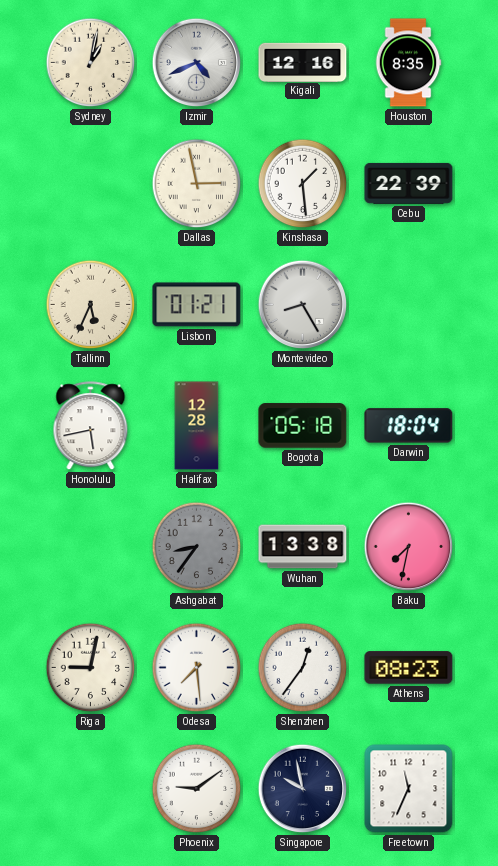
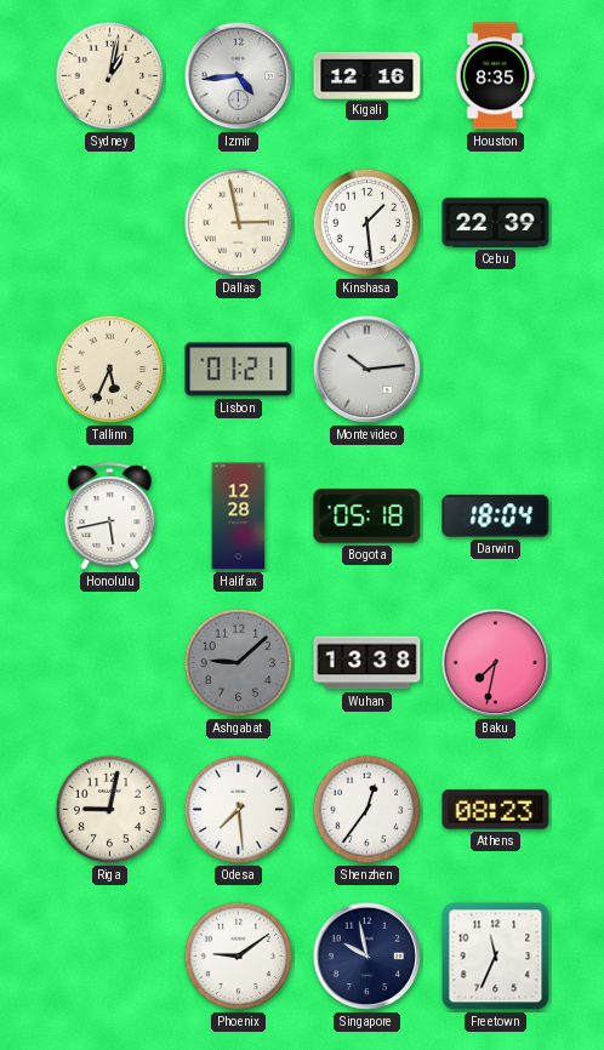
Izmir: 4:41 -> 4:44 (239, 76)
Montevideo: 8:25 -> 10:14 (367, 370)
Ashgabat: 8:36 -> 9:08 (239, 663)
